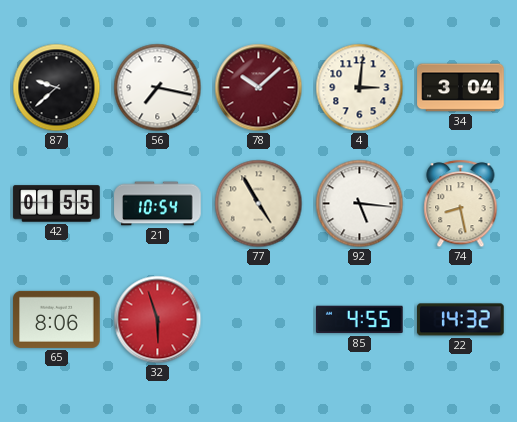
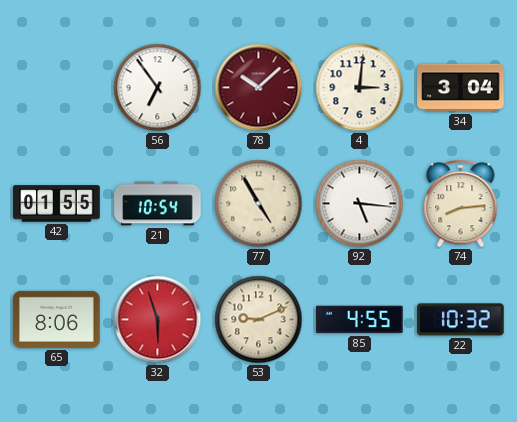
87: 9:38 -> none (57, 88)
56: 7:17 -> 6:54 (158, 88)
74: 8:28 -> 8:14 (461, 204)
53: none -> 9:11 (259, 320)
22: 14:32 -> 10:32 (461, 320)
